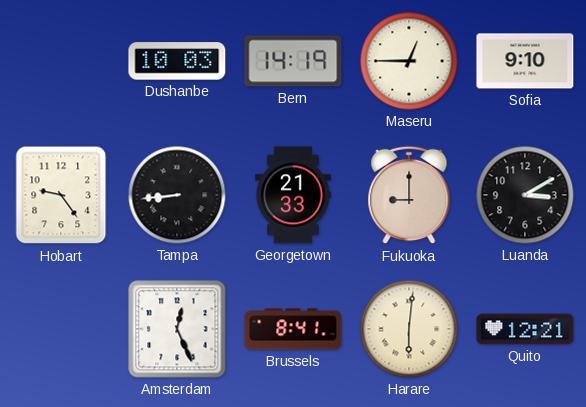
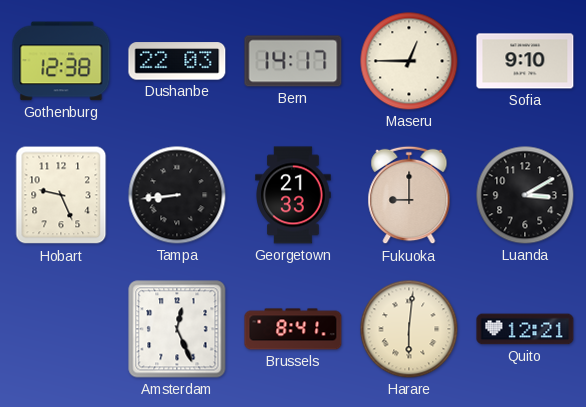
Gothenburg: none -> 12:38 (61, 61)
Dushanbe: 10:03 -> 22:03 (177, 61)
Bern: 14:19 -> 14:17 (293, 61)
Hobart: 9:24 -> 9:26 (61, 195)
